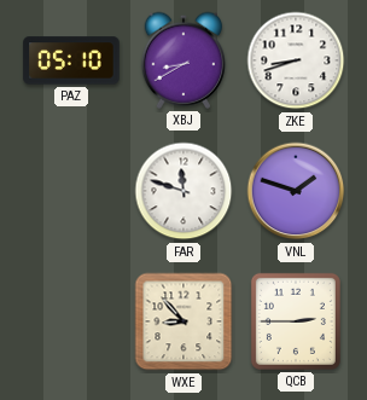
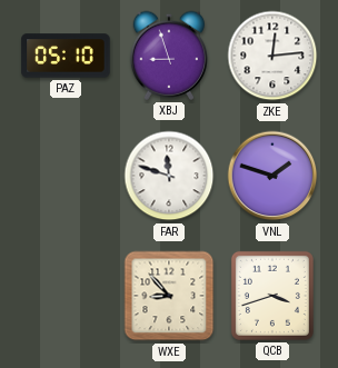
XBJ: 8:40 -> 8:57 (168, 56)
ZKE: 8:42 -> 12:14 (272, 56)
QCB: 2:45 -> 3:42 (272, 296)
